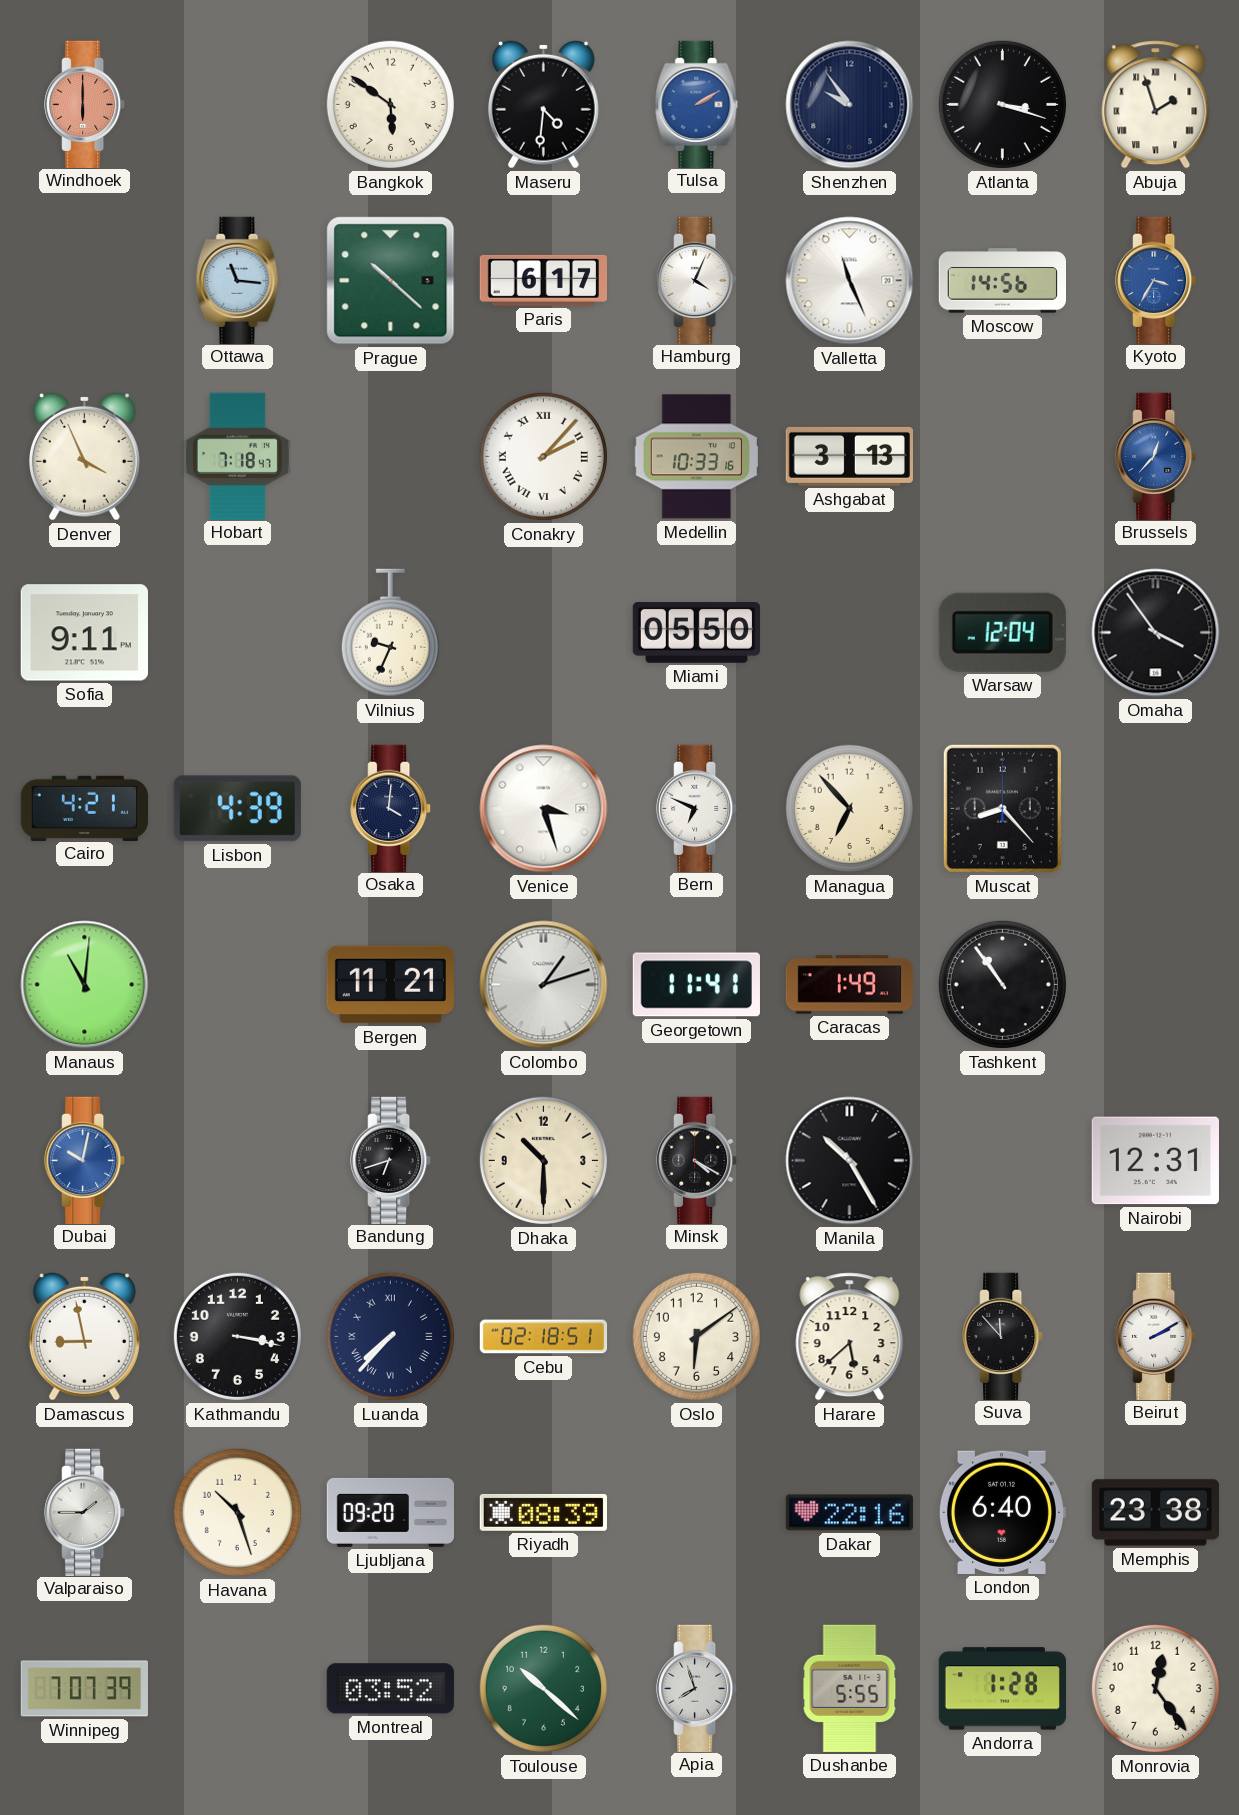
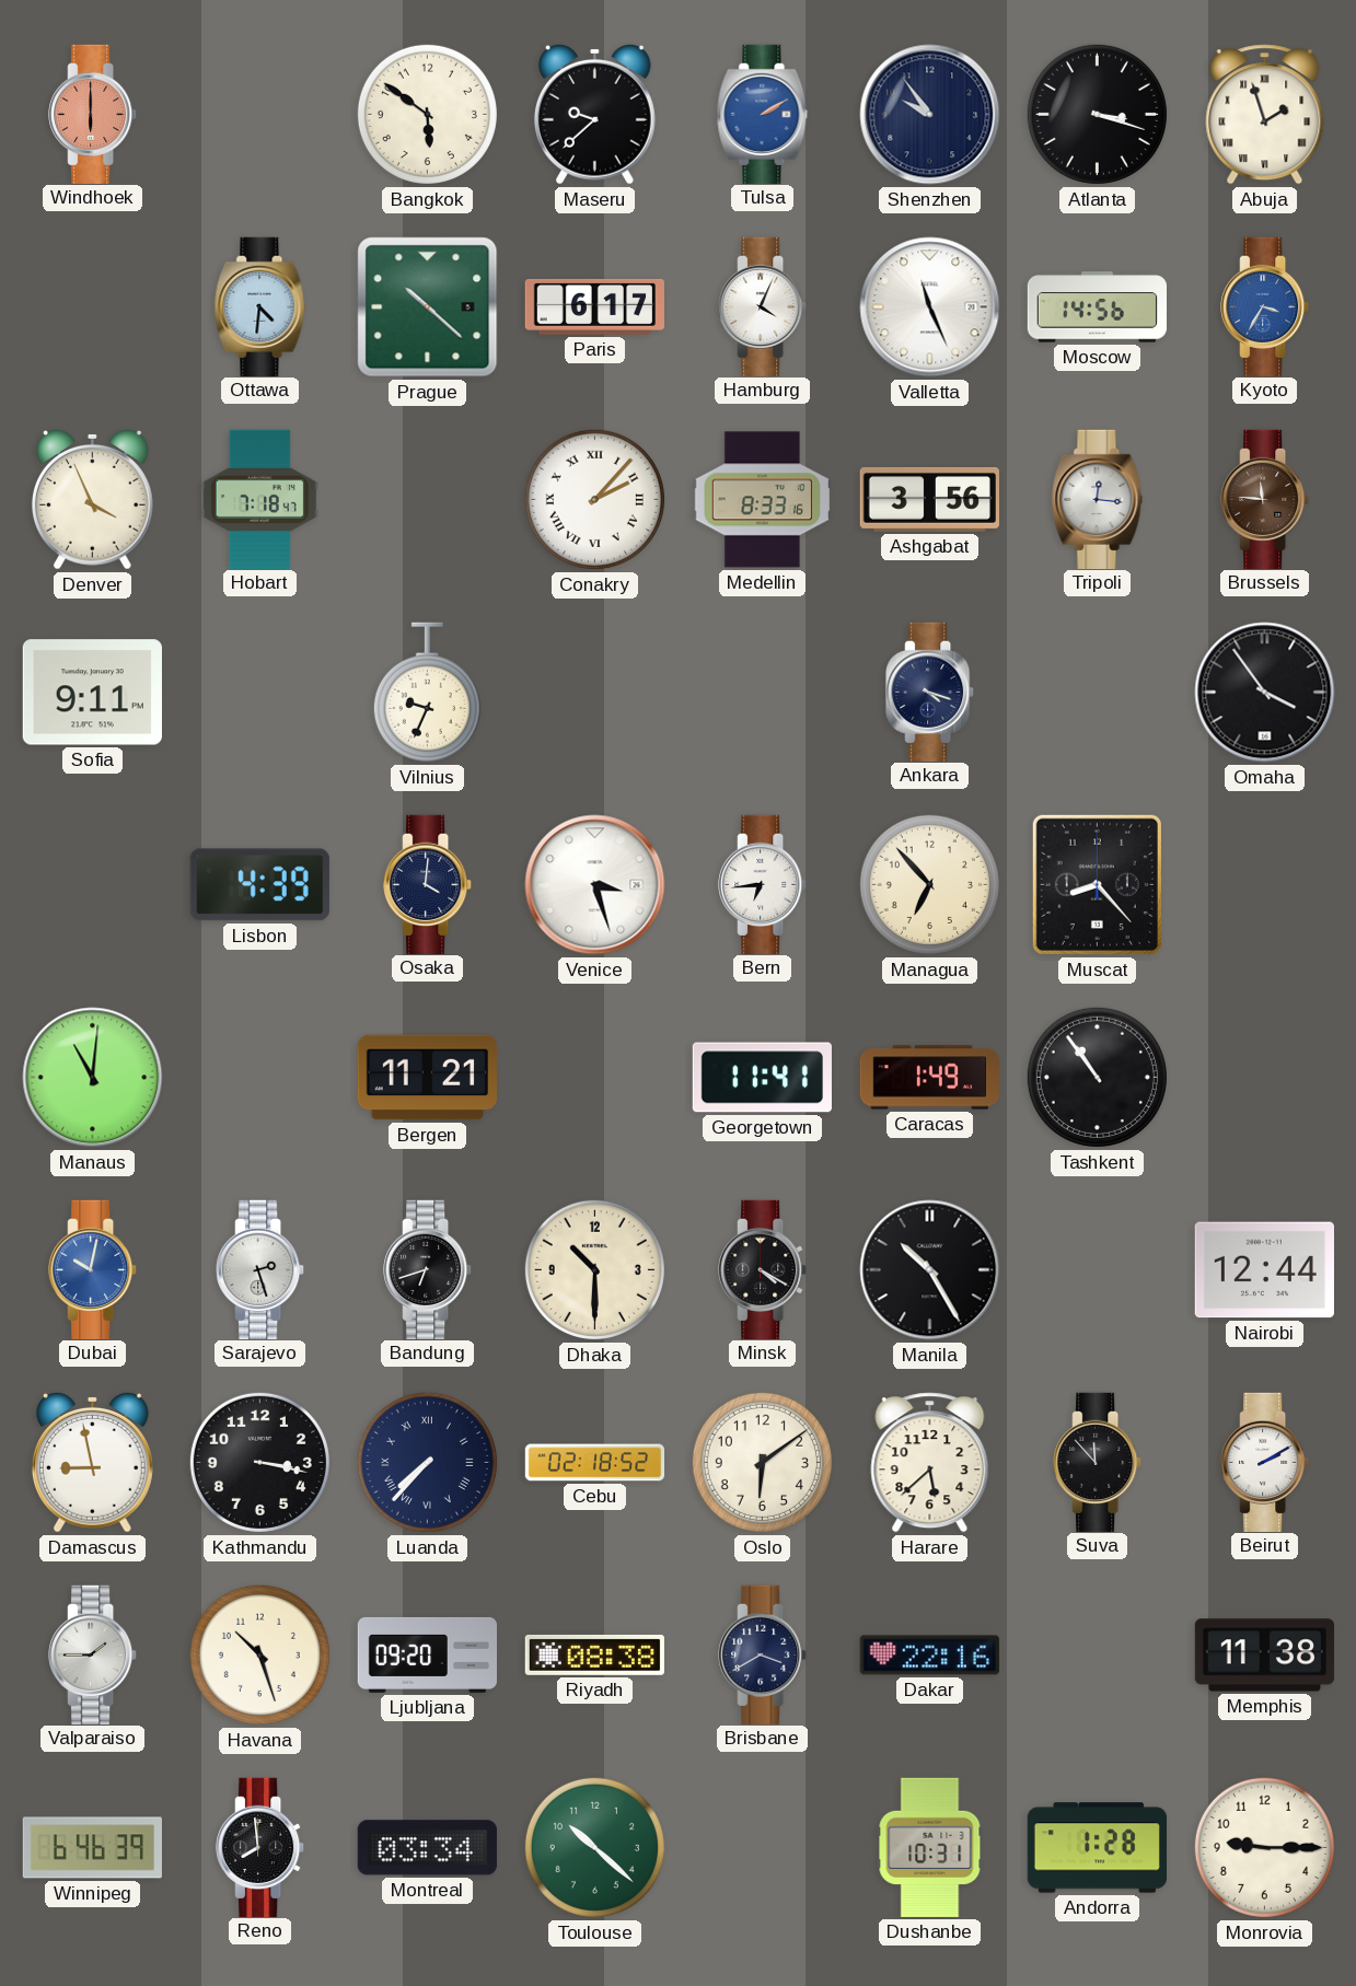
Maseru: 4:31 -> 9:38 (594, 114)
Ottawa: 11:16 -> 4:31 (260, 306)
Medellin: 10:33 -> 8:33 (762, 500)
Ashgabat: 3:13 -> 3:56 (929, 499)
Tripoli: none -> 12:16 (1098, 499)
Brussels: 12:37 -> 11:46 (1265, 499)
Brussels dial: blue -> brown (1265, 499)
Miami: 05:50 -> none (696, 633)
Ankara: none -> 4:18 (930, 692)
Warsaw: 12:04 -> none (1002, 632)
Cairo: 4:21 -> none (84, 808)
Bern: 6:49 -> 6:44 (763, 884)
Colombo: 1:12 -> none (544, 985)
Sarajevo: none -> 2:27 (260, 1269)
Nairobi: 12:31 -> 12:44 (1264, 1270)
Cebu: 02:18:51 -> 02:18:52 (595, 1463)
Riyadh: 08:39 -> 08:38 (594, 1654)
Brisbane: none -> 3:40 (763, 1654)
London: 6:40 -> none (1002, 1512)
Memphis: 23:38 -> 11:38 (1264, 1656)
Winnipeg: 7:07 -> 6:46 (92, 1848)
Reno: none -> 7:59 (260, 1847)
Montreal: 03:52 -> 03:34 (427, 1848)
Apia: 7:57 -> none (697, 1688)
Dushanbe: 5:55 -> 10:31 (930, 1847)
Monrovia: 12:24 -> 9:15 (1264, 1847)
